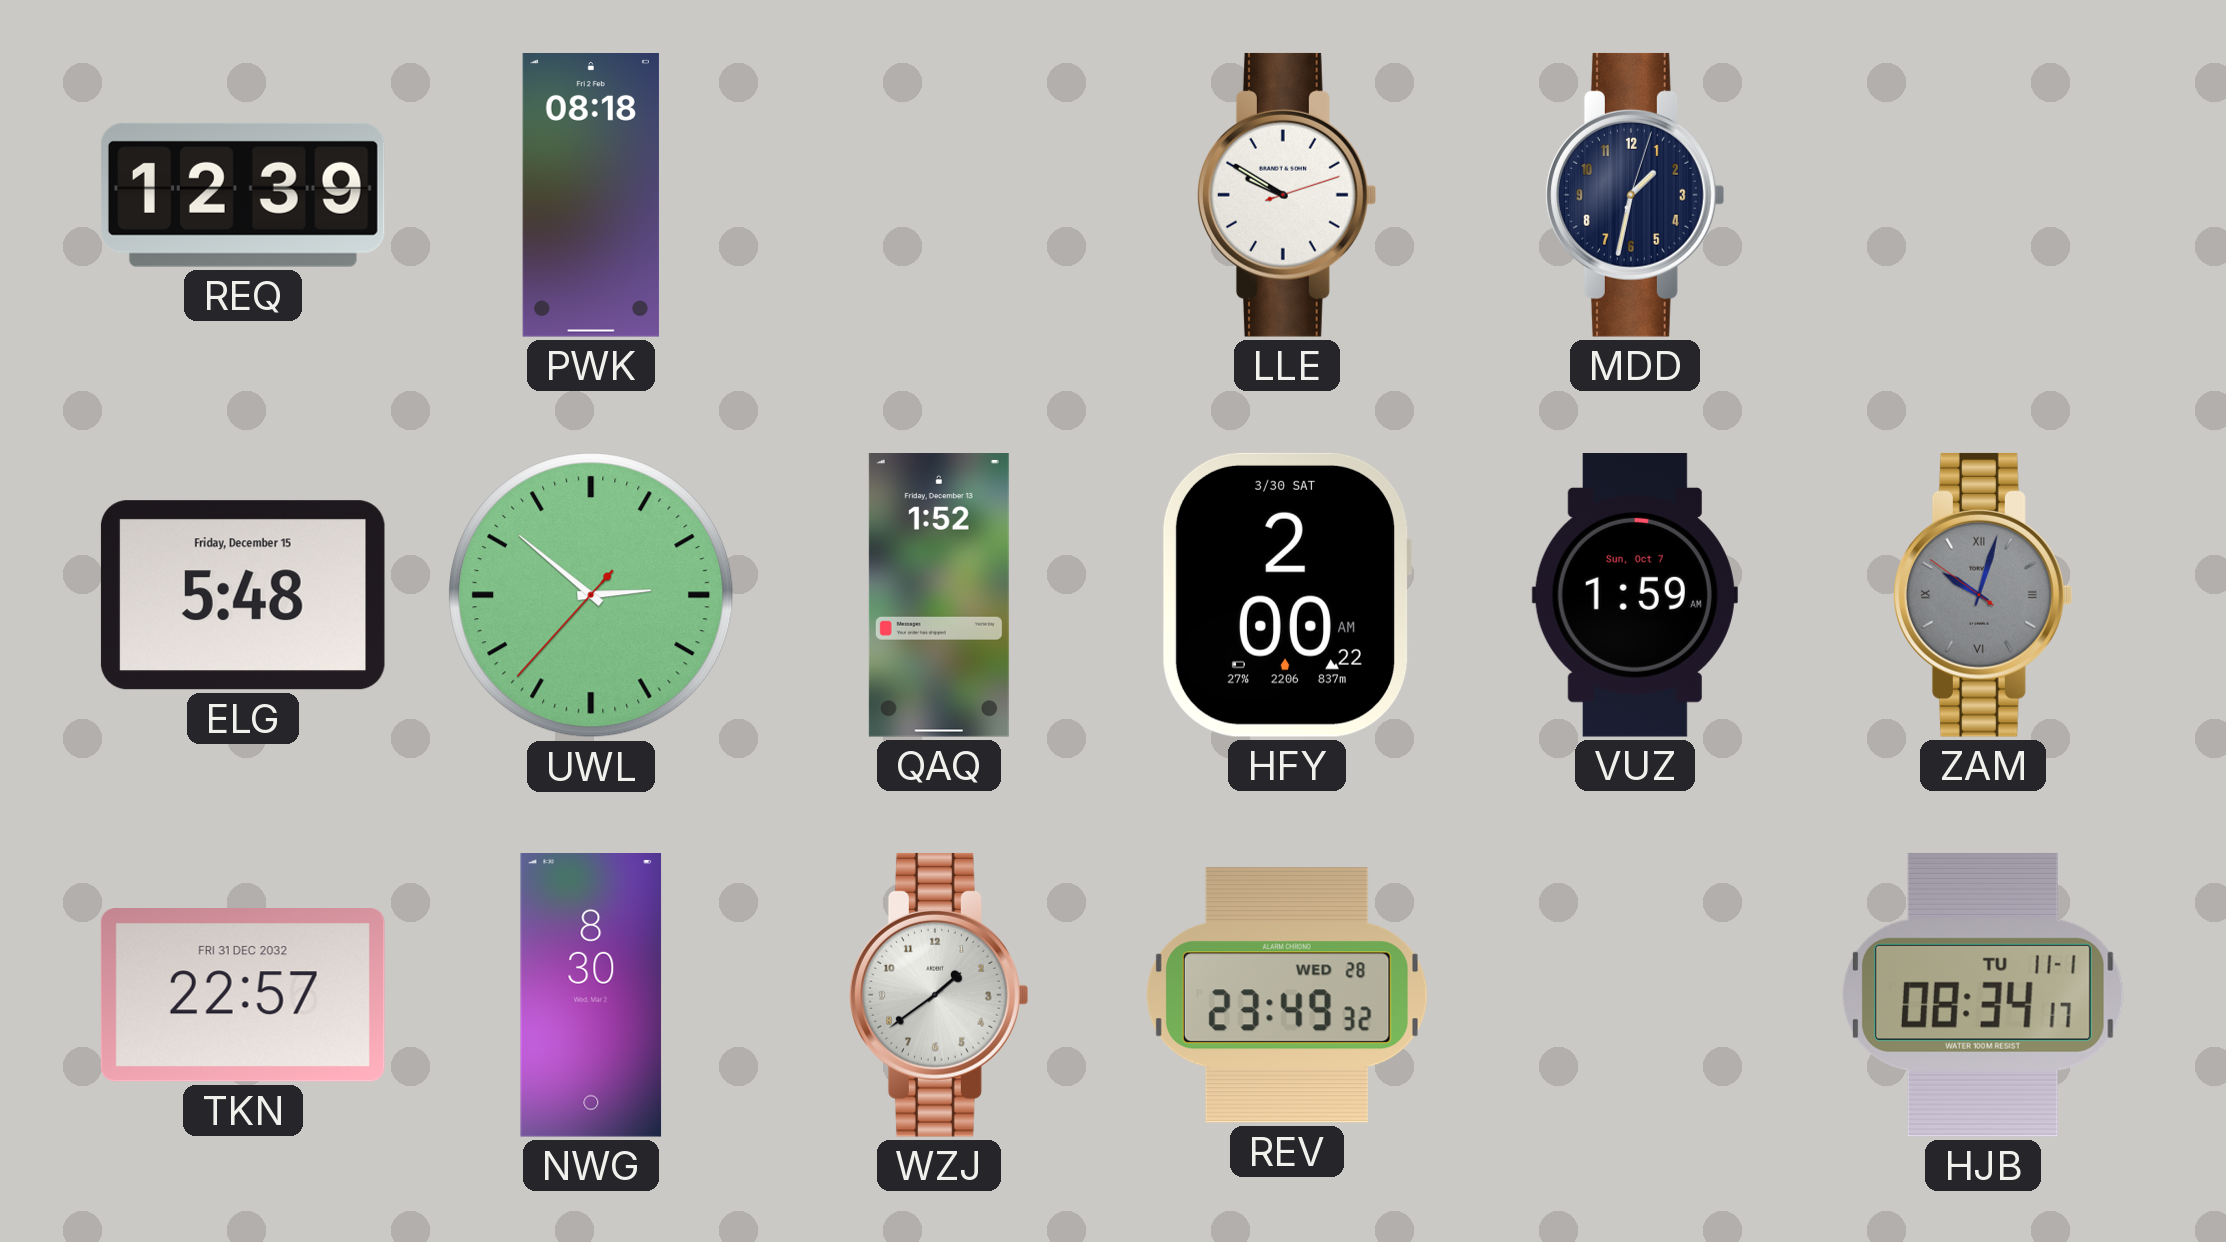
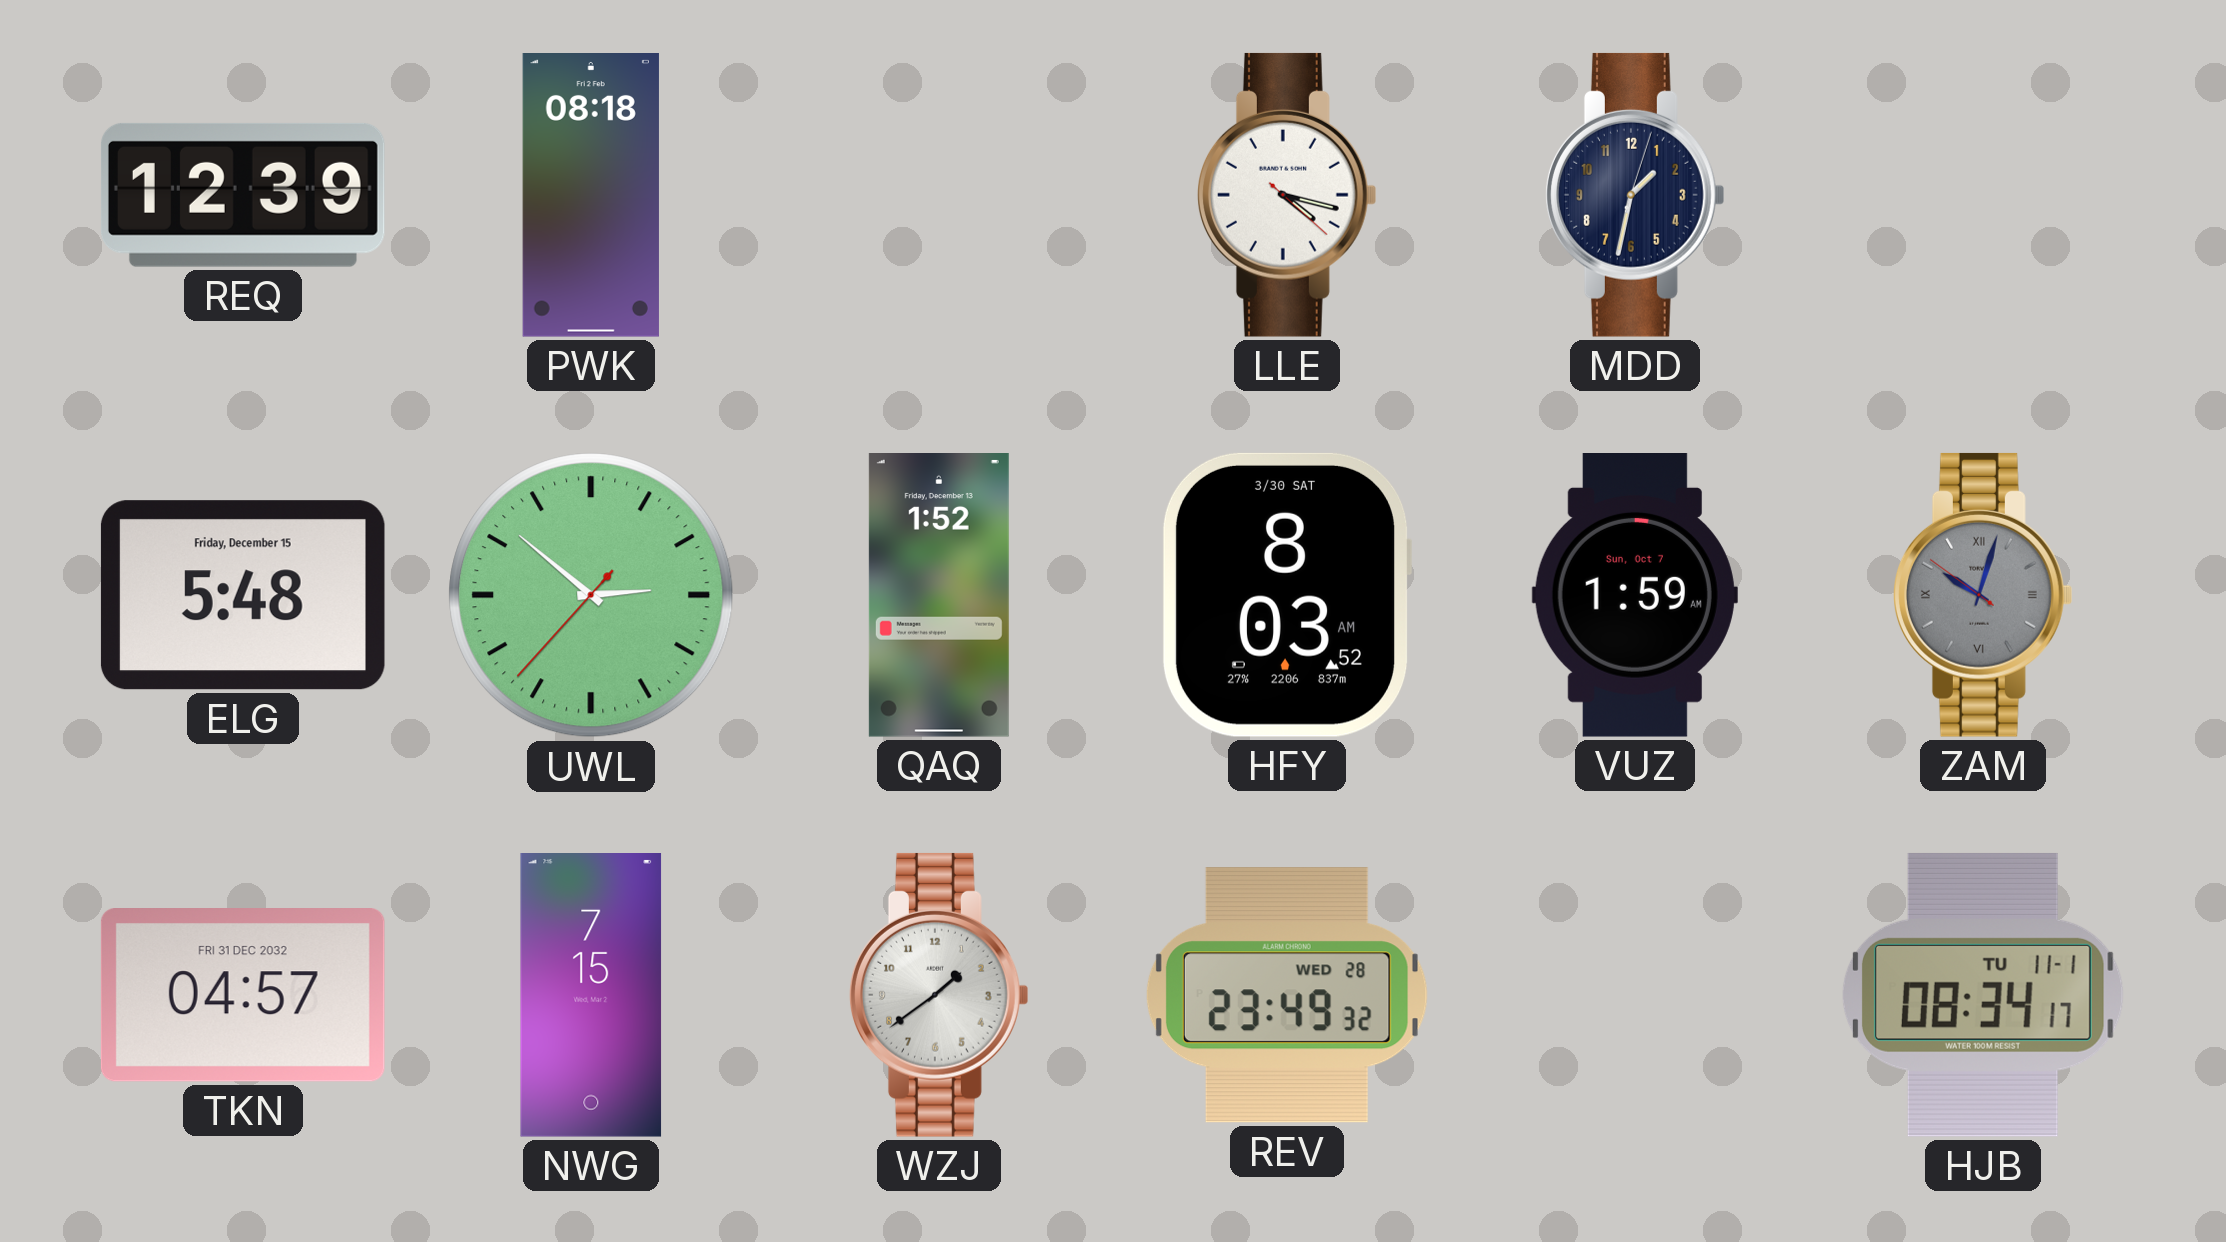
LLE: 9:50 -> 4:17 (1287, 195)
HFY: 2:00 -> 8:03 (1286, 595)
TKN: 22:57 -> 04:57 (243, 996)
NWG: 8:30 -> 7:15 (591, 996)
